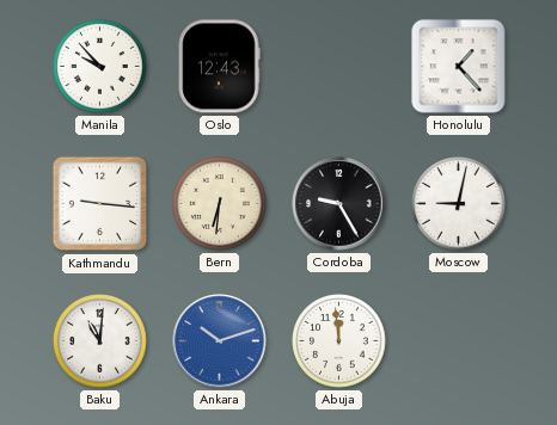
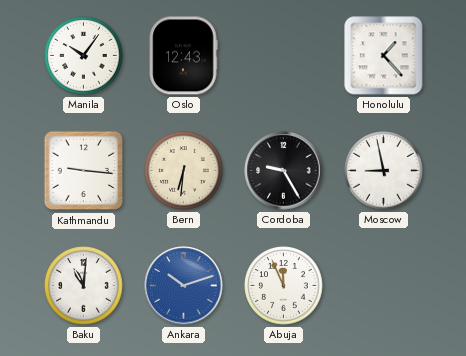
Manila: 9:53 -> 10:06 (84, 56)
Moscow: 9:02 -> 8:58 (384, 171)
Abuja: 11:59 -> 11:56 (284, 286)
